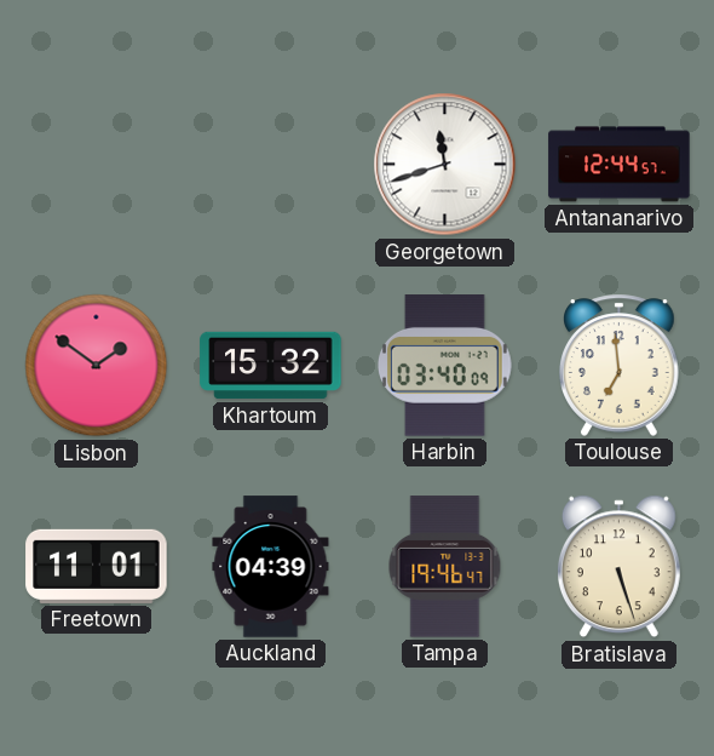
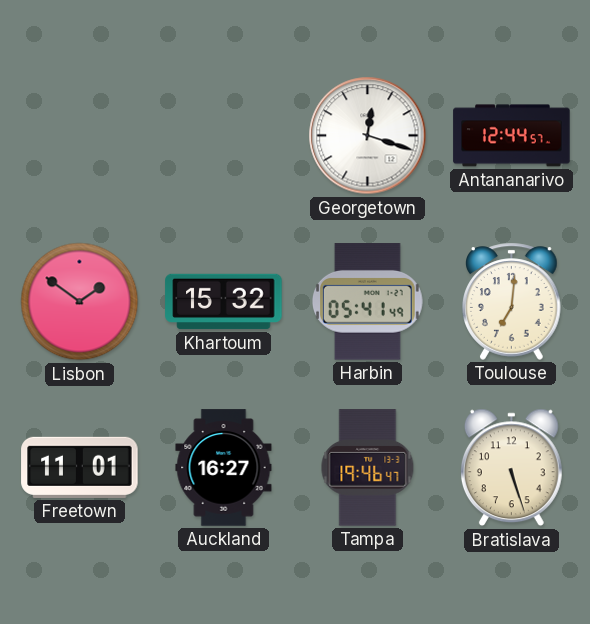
Georgetown: 11:42 -> 12:18 (368, 136)
Harbin: 03:40 -> 05:41 (367, 302)
Toulouse: 6:59 -> 7:01 (512, 301)
Auckland: 04:39 -> 16:27 (224, 468)
